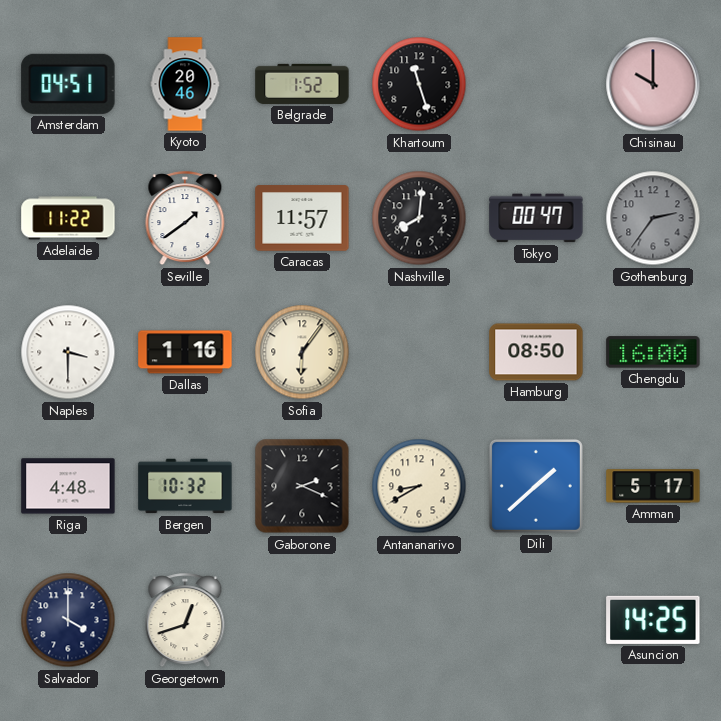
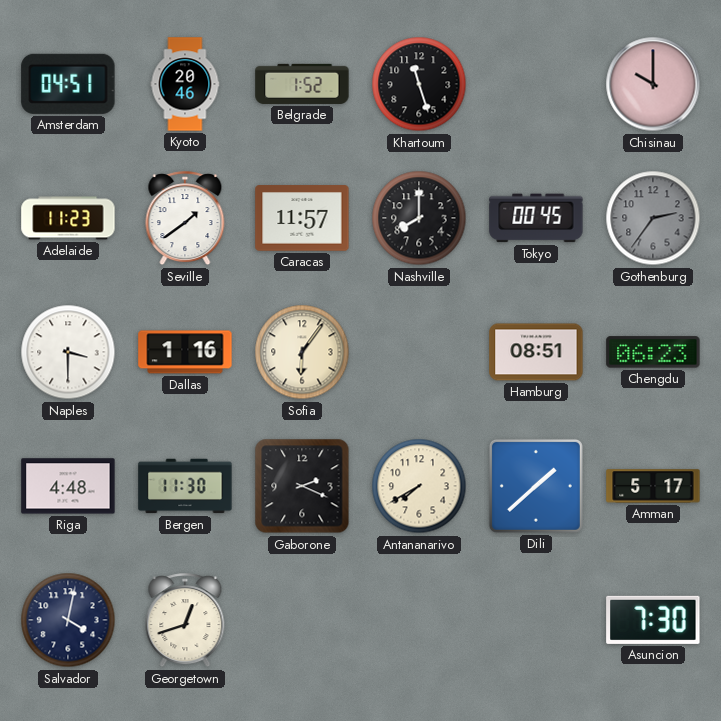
Adelaide: 11:22 -> 11:23 (68, 218)
Nashville: 8:01 -> 8:00 (419, 218)
Tokyo: 00:47 -> 00:45 (536, 218)
Hamburg: 08:50 -> 08:51 (536, 352)
Chengdu: 16:00 -> 06:23 (653, 352)
Bergen: 10:32 -> 11:30 (185, 486)
Antananarivo: 8:40 -> 7:40 (419, 486)
Salvador: 4:00 -> 4:02 (68, 620)
Asuncion: 14:25 -> 7:30 (653, 620)
